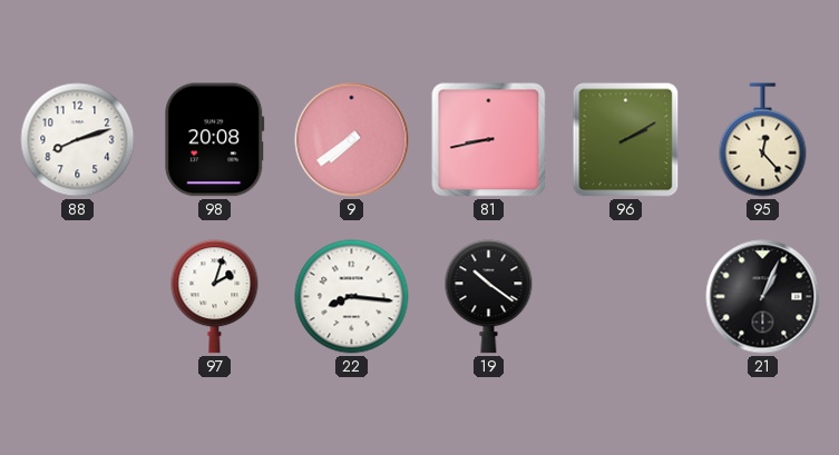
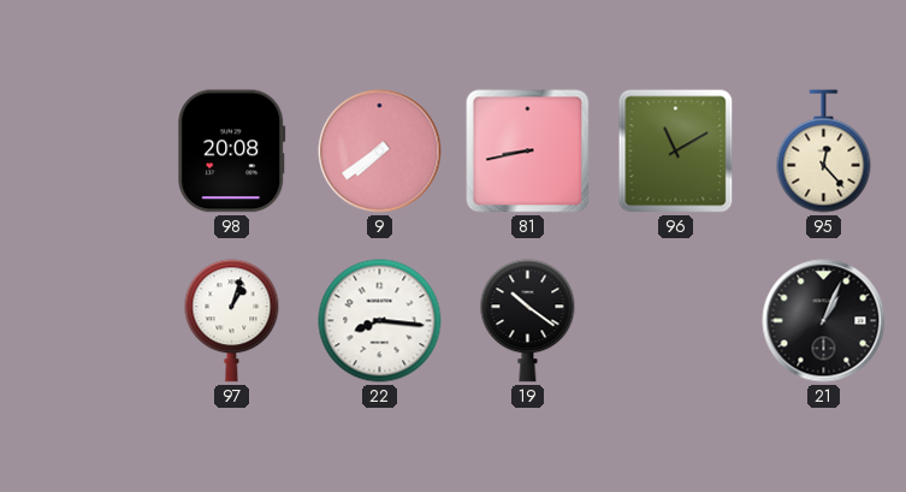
88: 8:12 -> none (78, 140)
96: 2:10 -> 11:10 (676, 152)
97: 2:03 -> 1:03 (232, 321)
